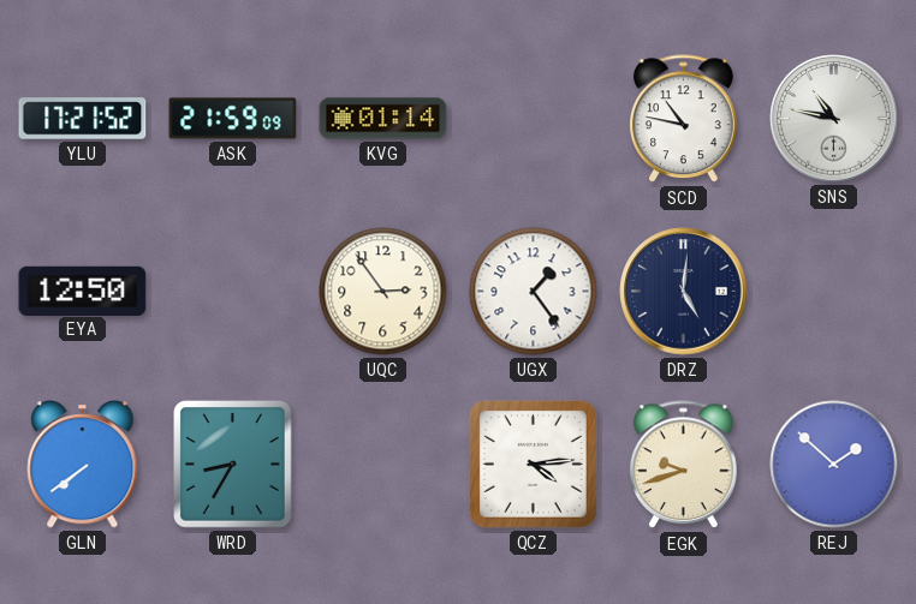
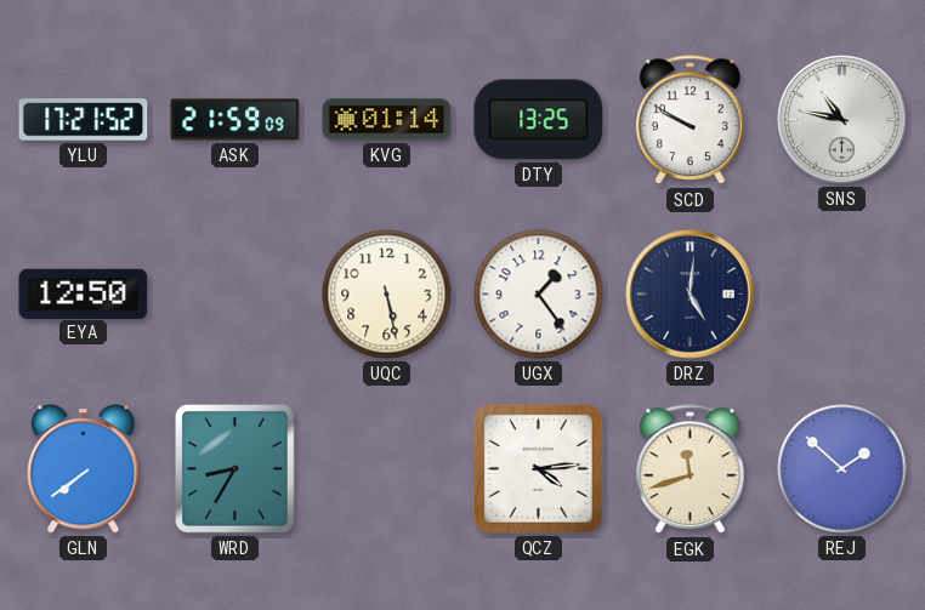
DTY: none -> 13:25 (539, 120)
SCD: 10:47 -> 9:50 (691, 120)
UQC: 2:54 -> 5:28 (387, 295)
EGK: 9:42 -> 11:42 (691, 469)
